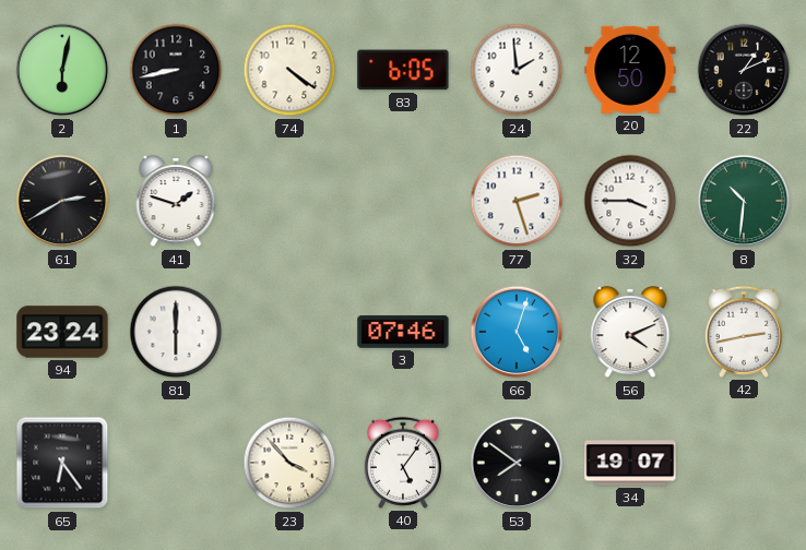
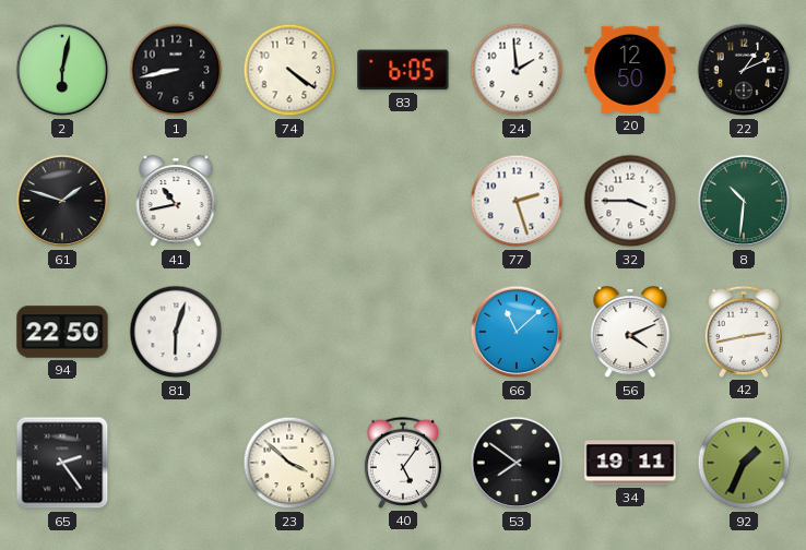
61: 2:40 -> 1:48 (62, 201)
41: 1:48 -> 10:43 (176, 202)
94: 23:24 -> 22:50 (62, 332)
81: 6:00 -> 6:03 (176, 332)
3: 07:46 -> none (403, 332)
66: 5:03 -> 11:08 (517, 332)
65: 6:24 -> 2:24 (62, 463)
23: 3:53 -> 3:52 (289, 463)
34: 19:07 -> 19:11 (630, 463)
92: none -> 1:34 (744, 463)
